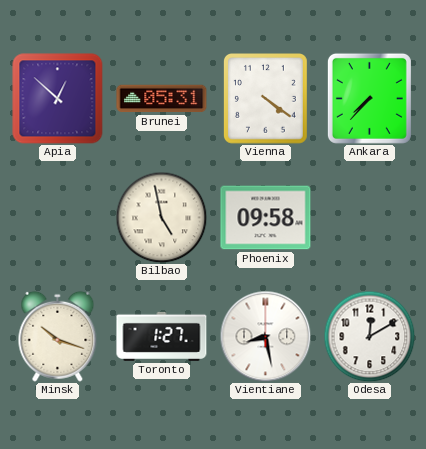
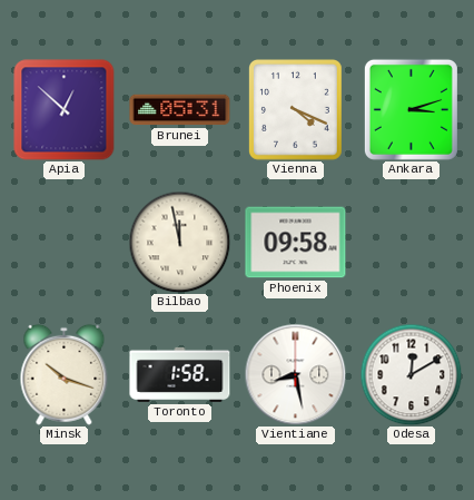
Vienna: 4:21 -> 4:19 (296, 110)
Ankara: 7:37 -> 3:12 (411, 109)
Bilbao: 4:58 -> 11:58 (179, 242)
Toronto: 1:27 -> 1:58 (180, 374)
